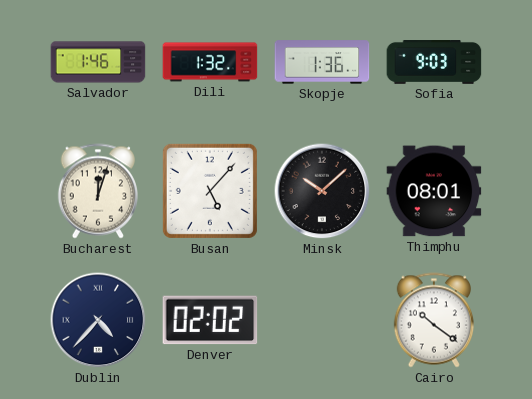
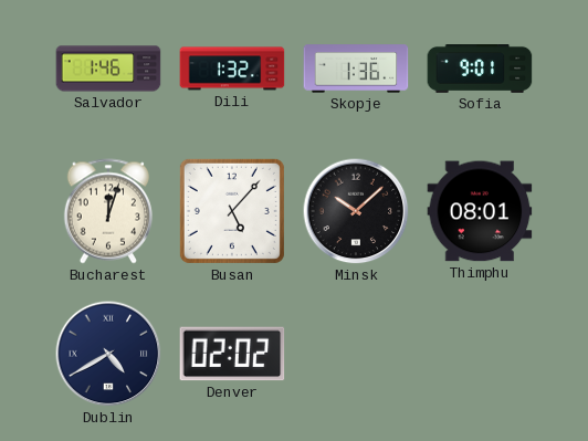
Sofia: 9:03 -> 9:01 (480, 70)
Dublin: 4:37 -> 4:40 (108, 354)
Cairo: 10:21 -> none (433, 320)
